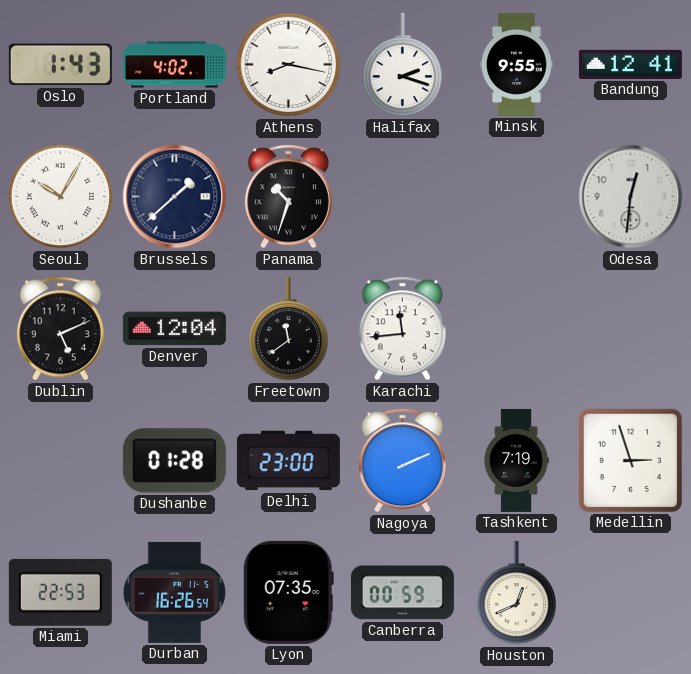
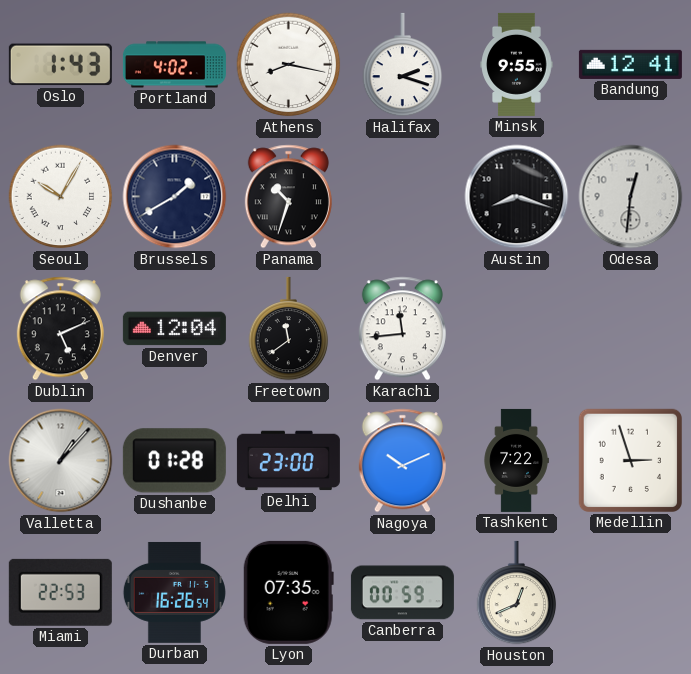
Brussels: 1:38 -> 1:40 (175, 197)
Austin: none -> 8:18 (517, 197)
Valletta: none -> 1:07 (61, 461)
Nagoya: 2:11 -> 10:11 (402, 461)
Tashkent: 7:19 -> 7:22 (516, 460)
